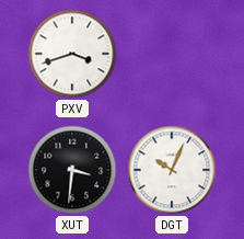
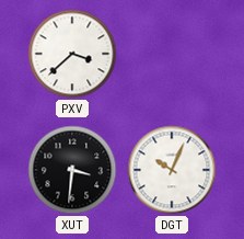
PXV: 3:42 -> 3:38 (72, 54)
